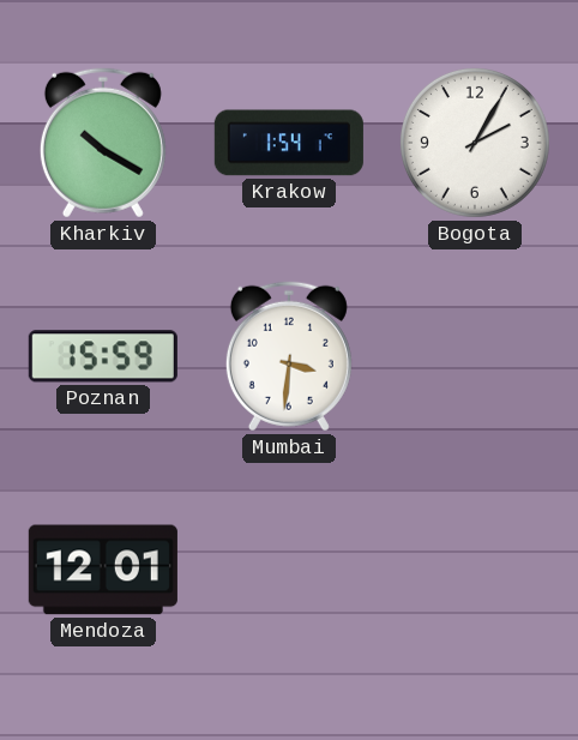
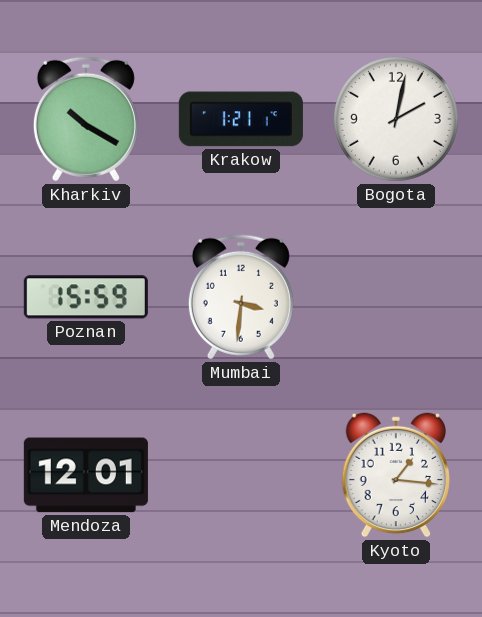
Krakow: 1:54 -> 1:21 (241, 119)
Bogota: 2:05 -> 2:02 (396, 119)
Kyoto: none -> 1:16 (395, 475)
